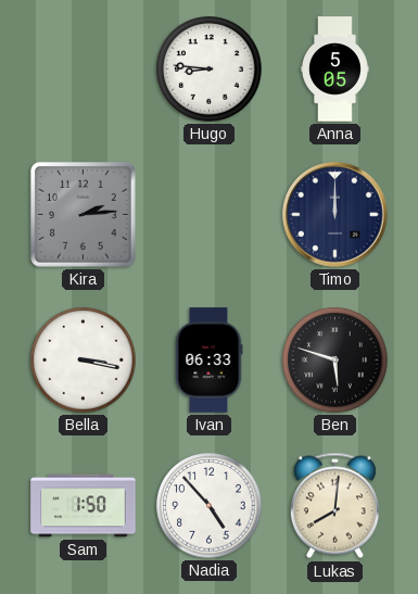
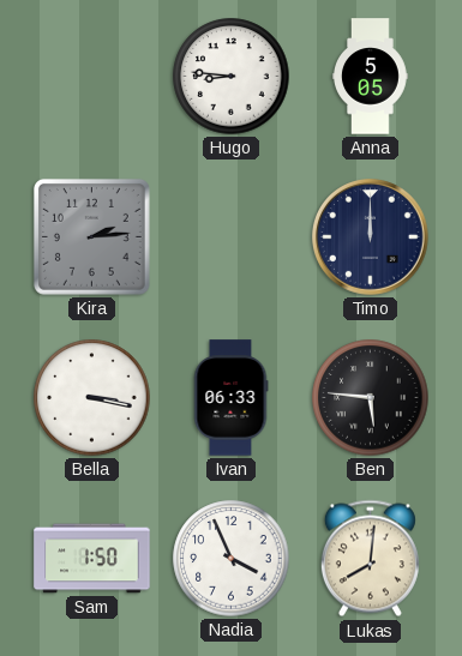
Ben: 5:48 -> 5:46 (371, 398)
Nadia: 4:53 -> 3:56 (232, 559)
